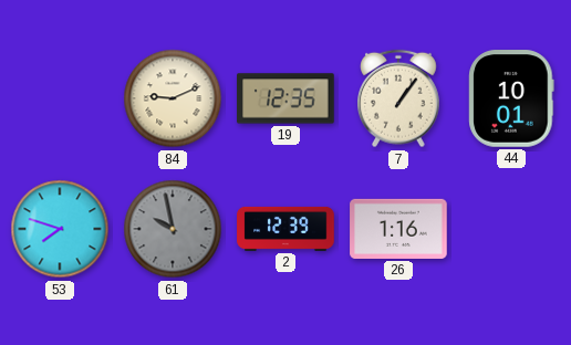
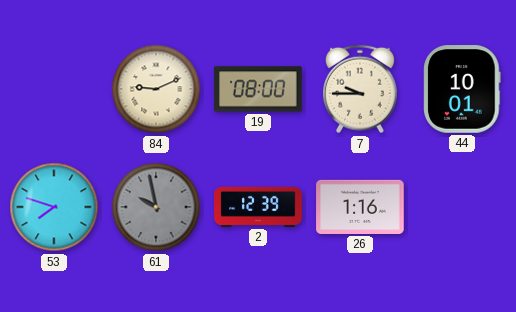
19: 12:35 -> 08:00 (258, 89)
7: 1:06 -> 9:45 (361, 89)
